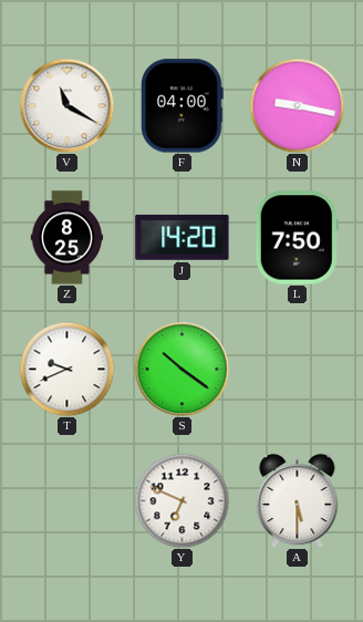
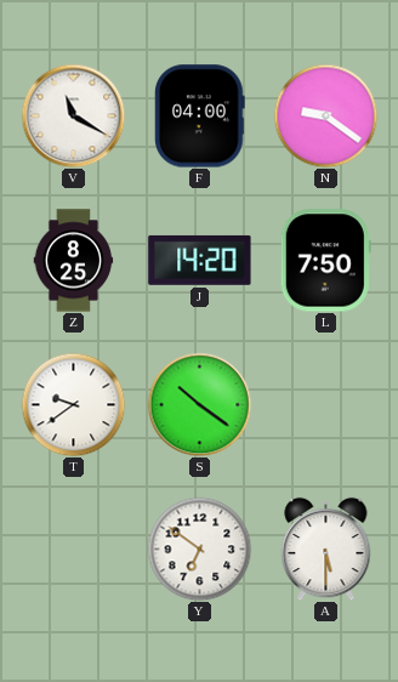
N: 9:17 -> 9:21 (325, 115)
T: 9:41 -> 9:39 (73, 404)
Y: 6:49 -> 6:51 (199, 549)
